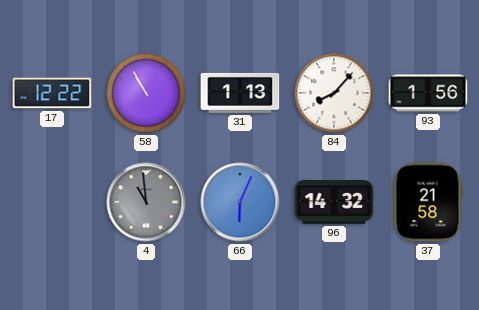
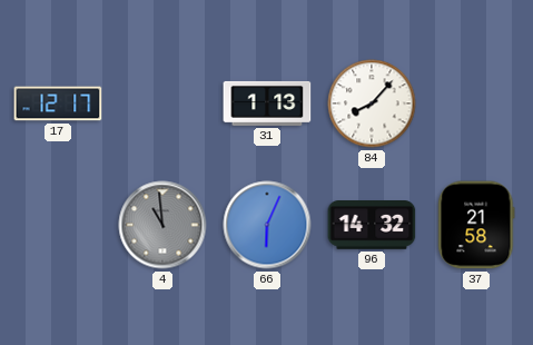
17: 12:22 -> 12:17 (58, 103)
58: 10:55 -> none (146, 93)
93: 1:56 -> none (428, 93)
